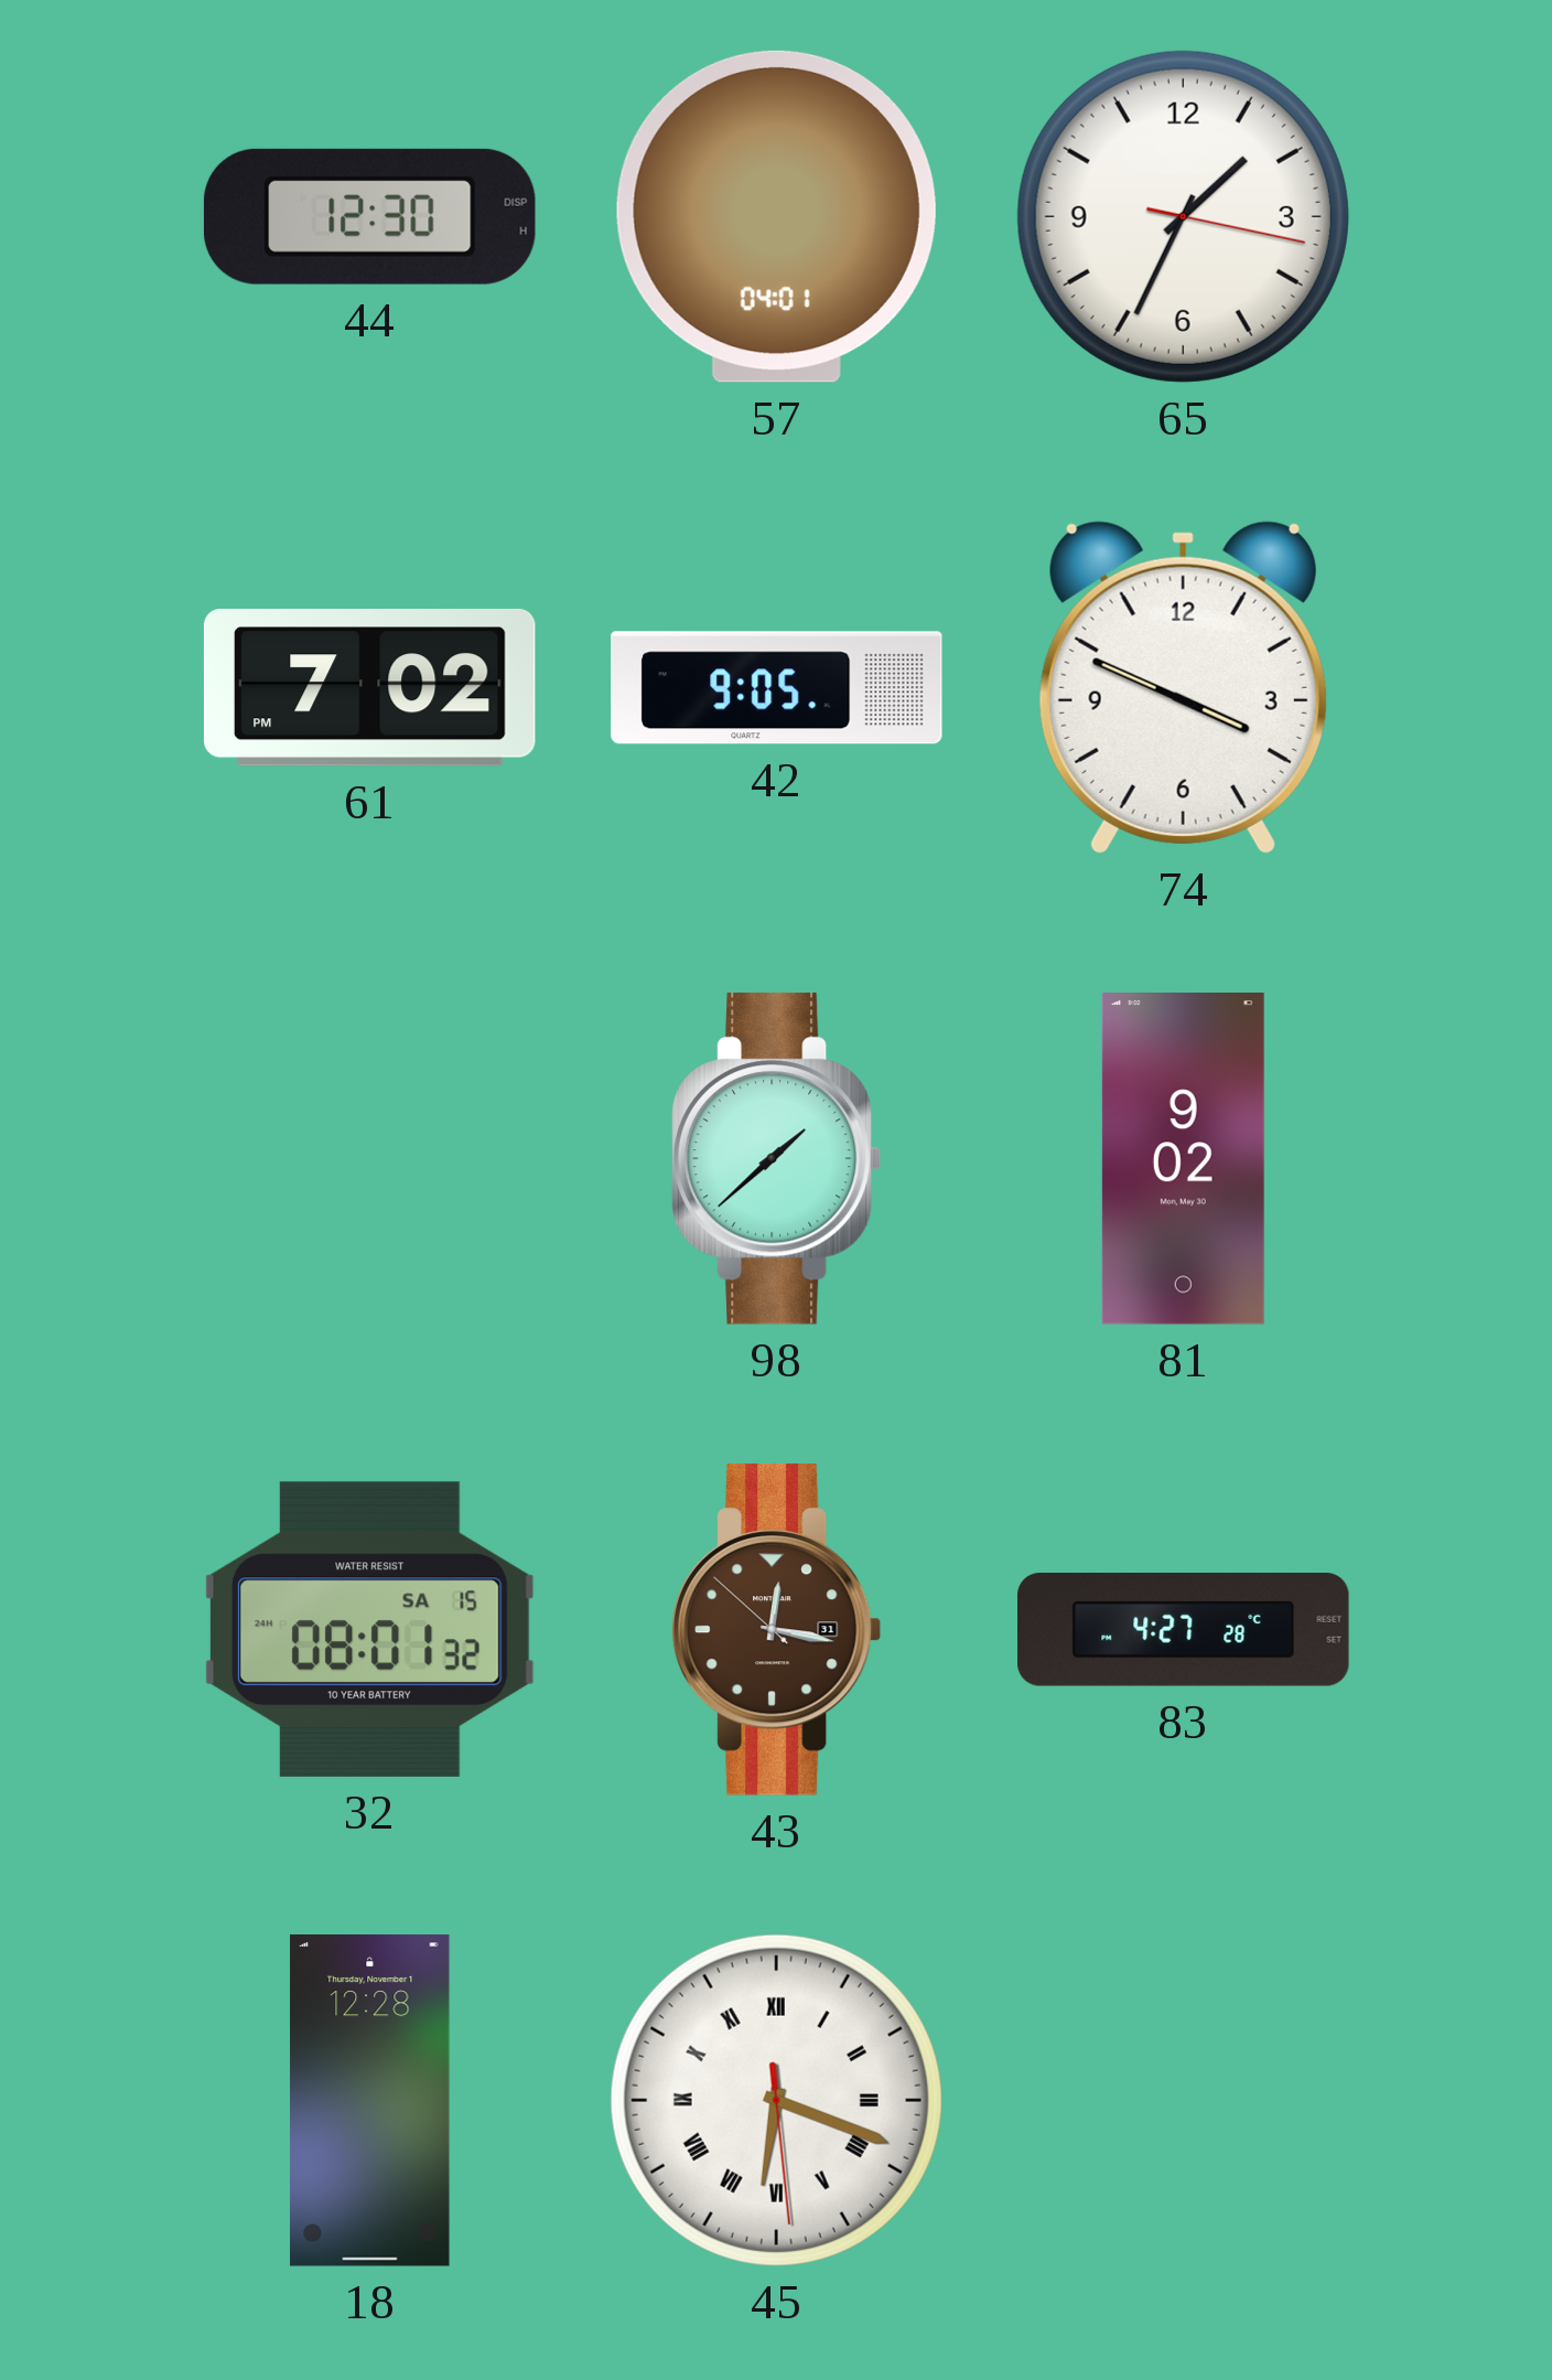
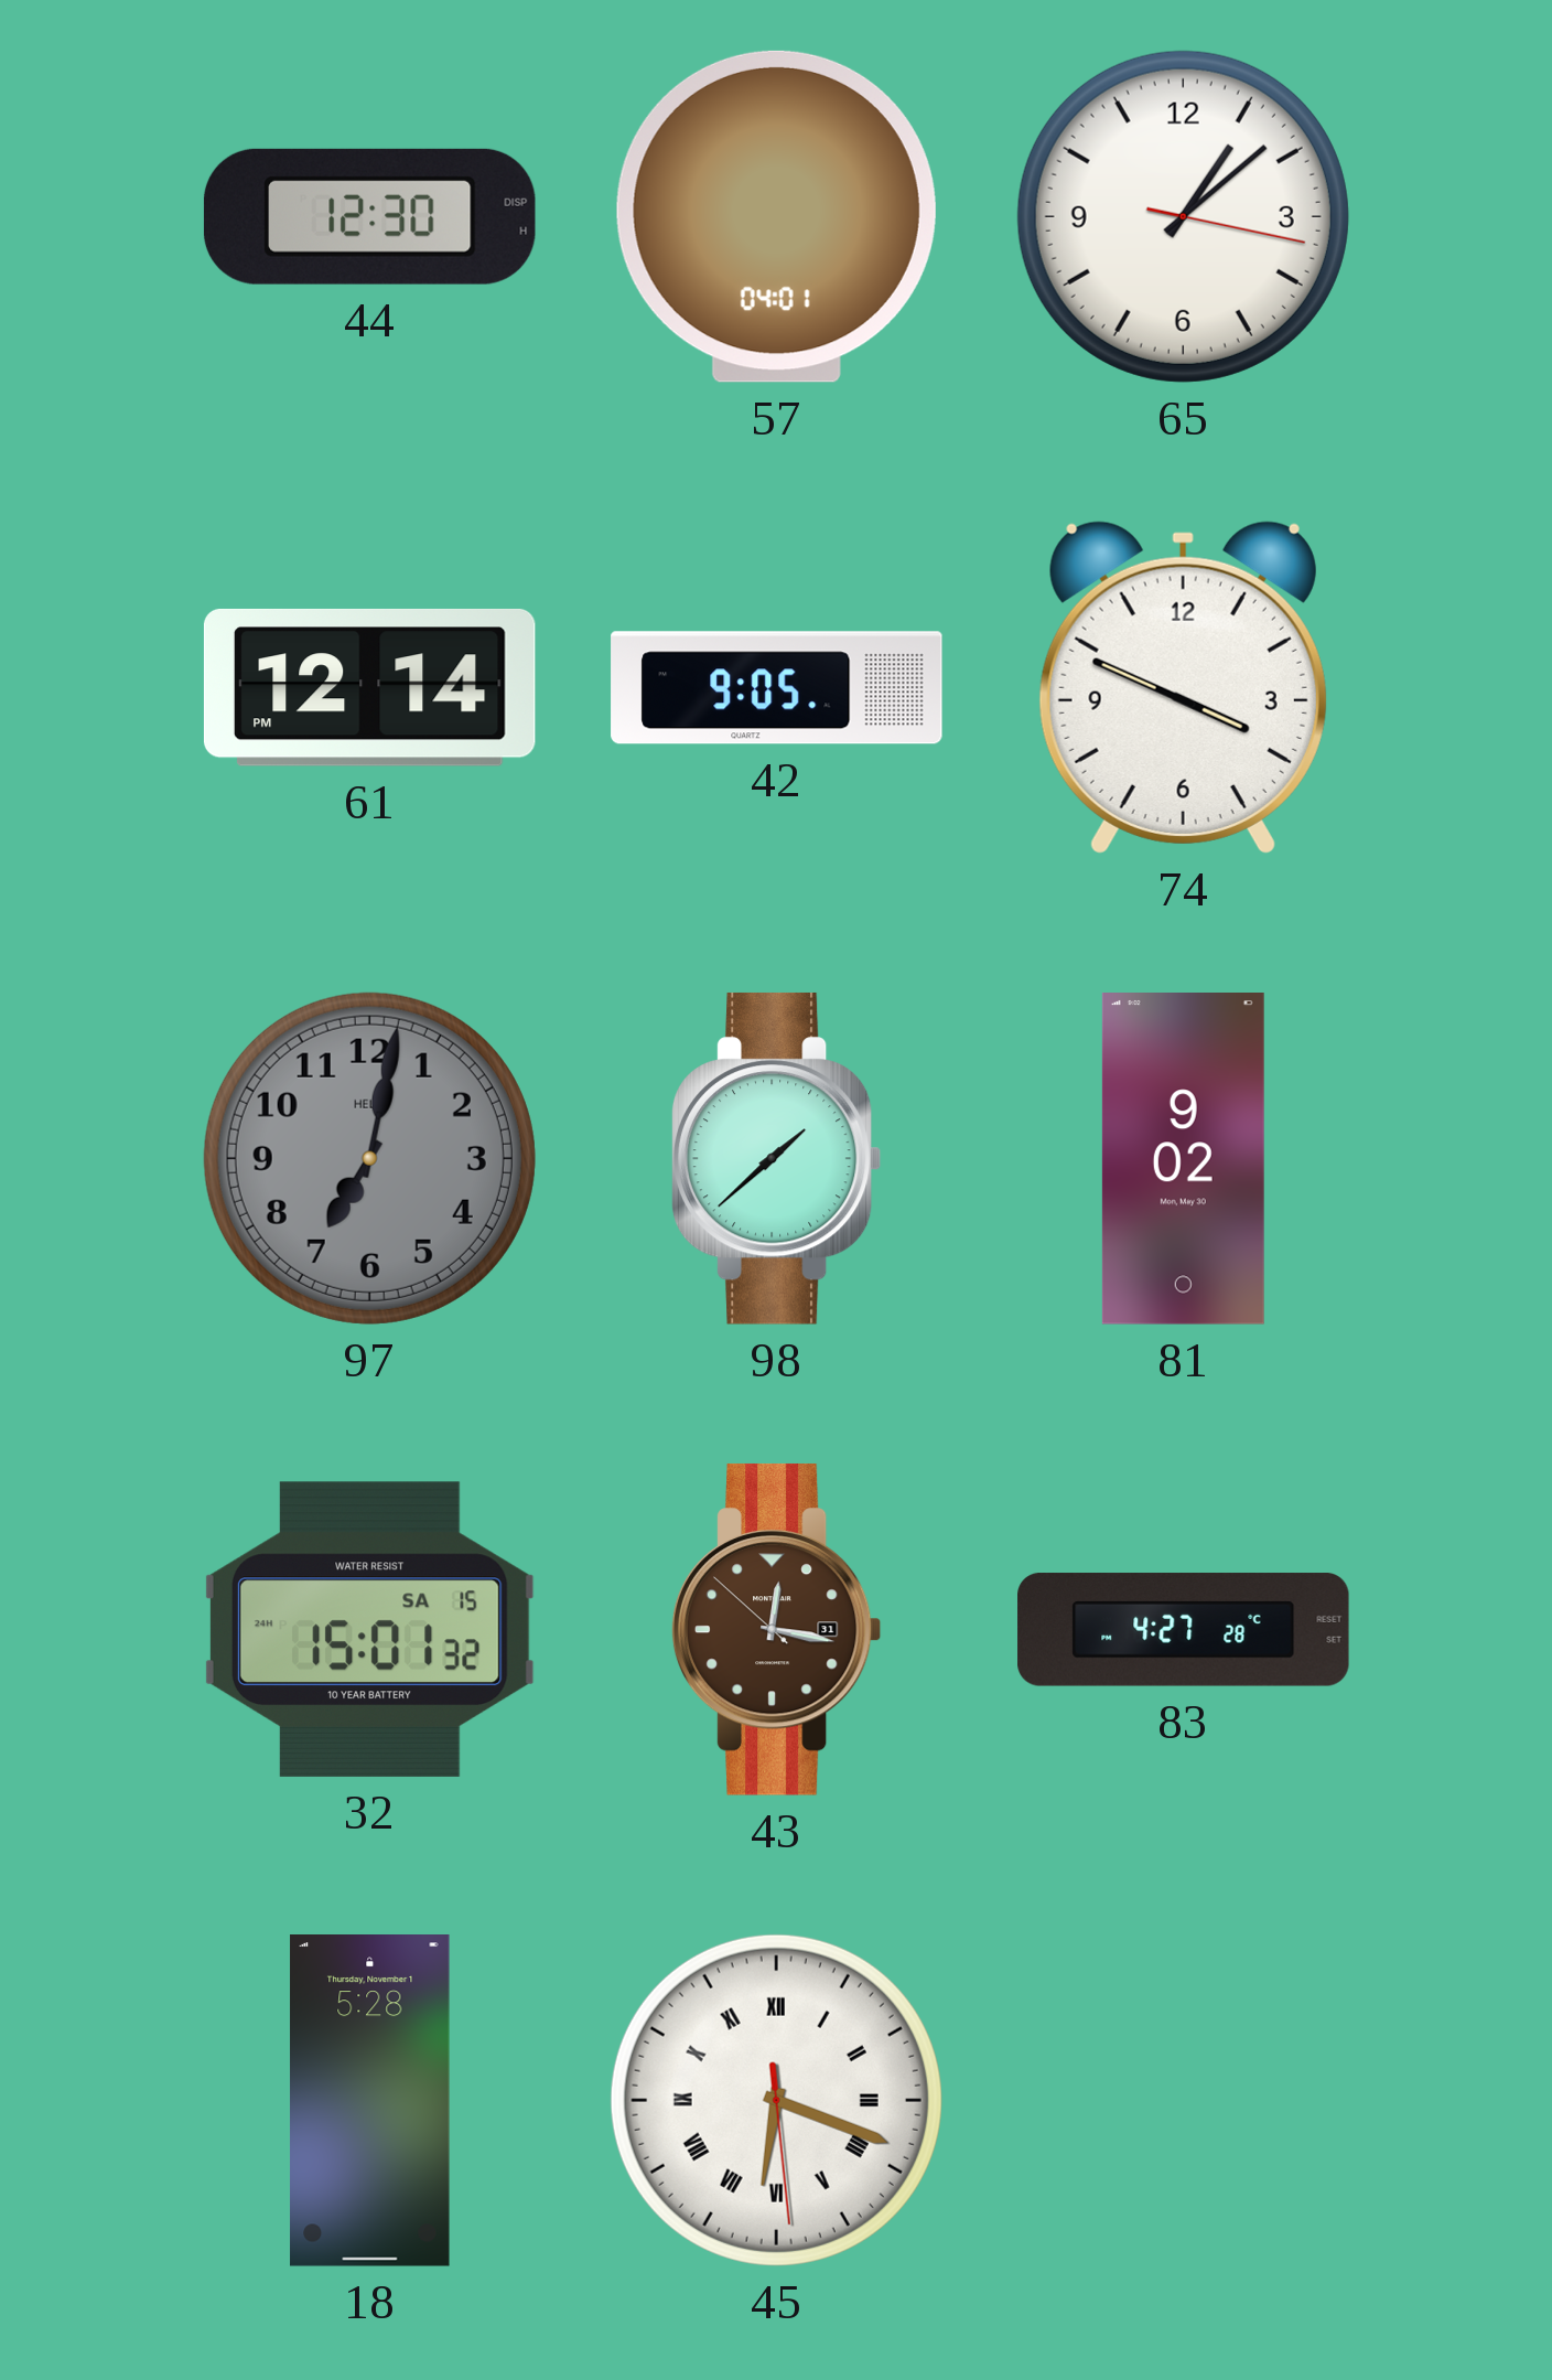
65: 1:34 -> 1:08 (1183, 216)
61: 7:02 -> 12:14 (369, 687)
97: none -> 7:02 (369, 1158)
32: 08:01 -> 15:01 (369, 1629)
18: 12:28 -> 5:28 (370, 2101)
